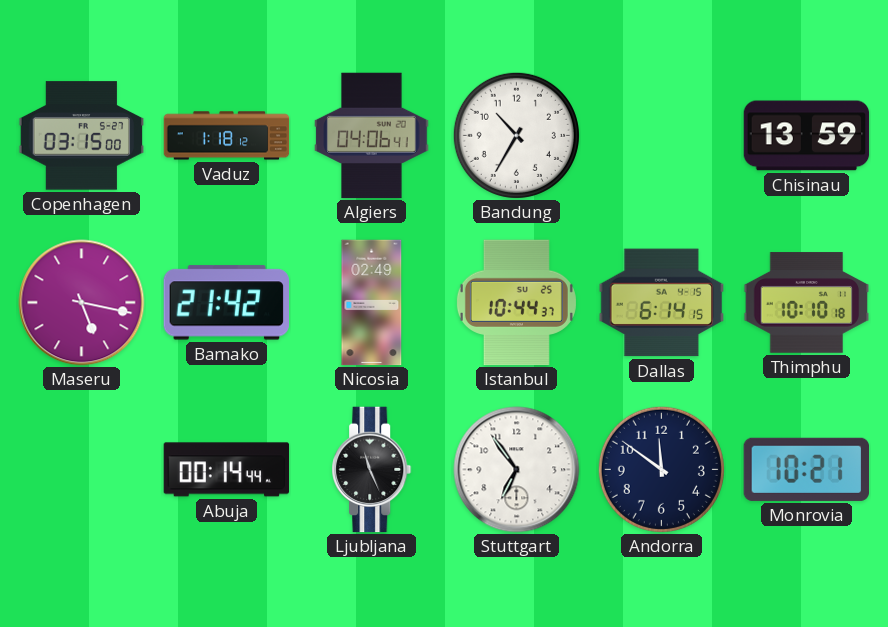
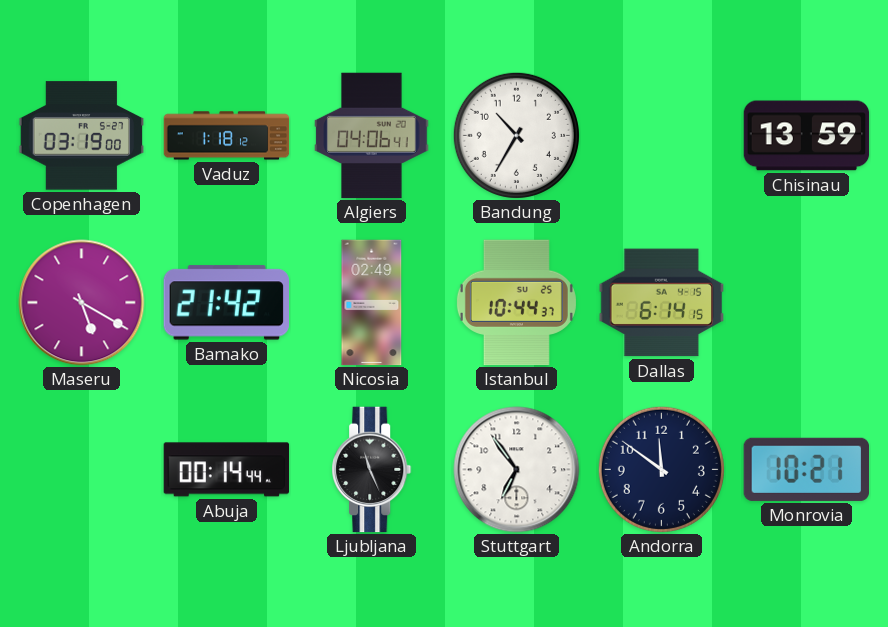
Copenhagen: 03:15 -> 03:19 (82, 136)
Maseru: 5:17 -> 5:20 (82, 303)
Thimphu: 10:10 -> none (807, 303)
